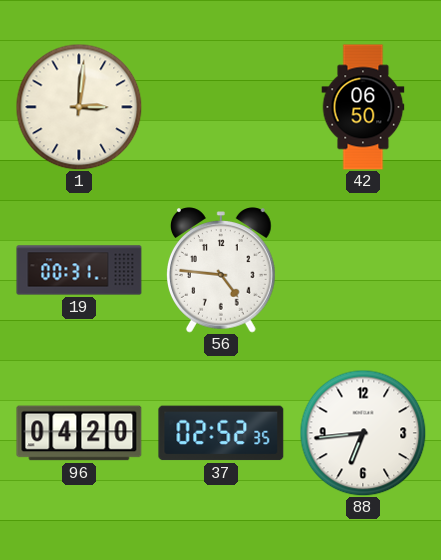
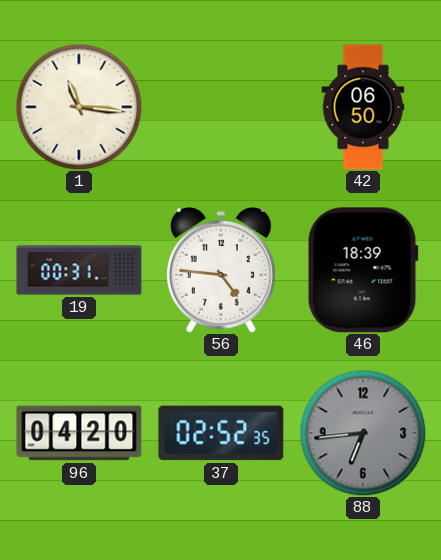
1: 3:01 -> 11:16 (79, 107)
46: none -> 18:39 (363, 270)
88 dial: white -> grey (363, 433)
